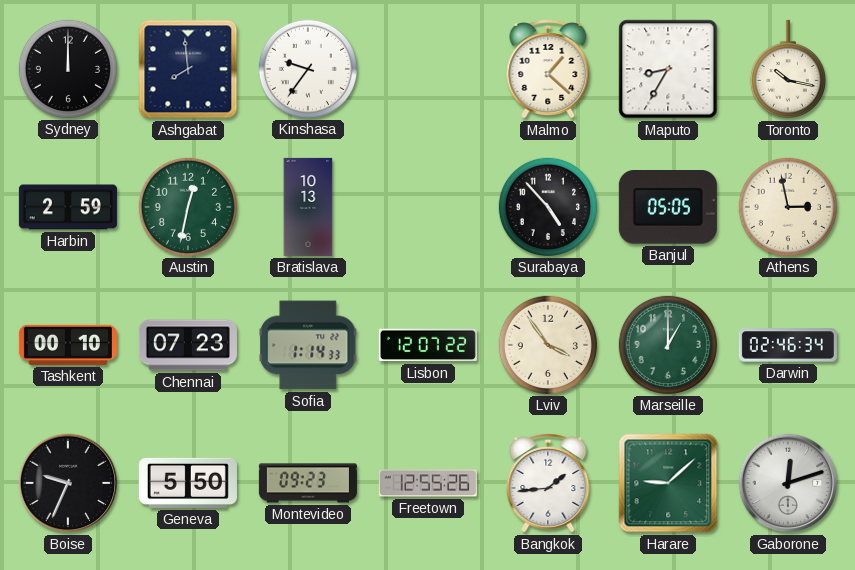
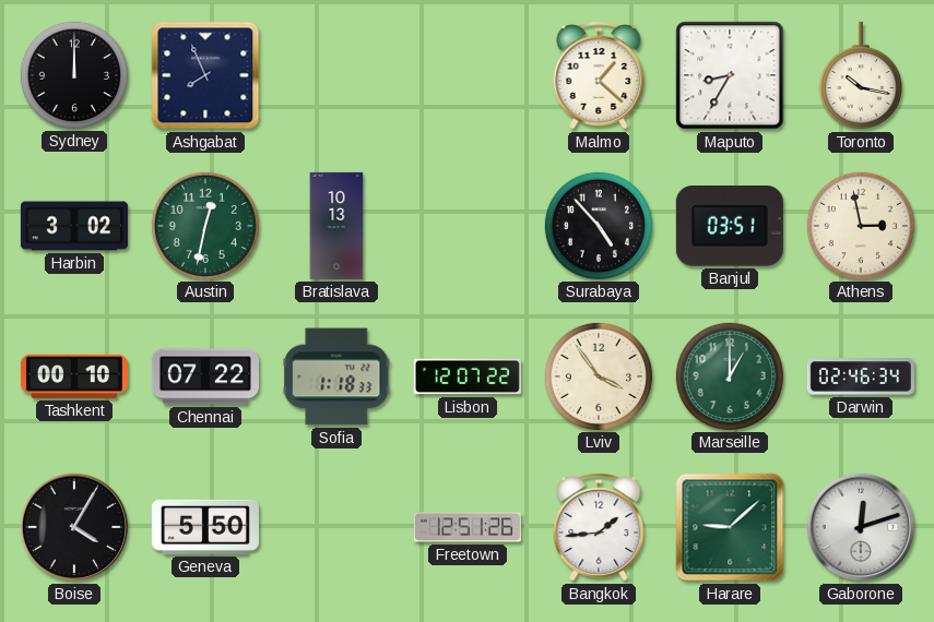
Ashgabat: 7:59 -> 7:56 (205, 75)
Kinshasa: 9:36 -> none (308, 69)
Harbin: 2:59 -> 3:02 (74, 226)
Banjul: 05:05 -> 03:51 (730, 226)
Chennai: 07:23 -> 07:22 (205, 376)
Sofia: 1:14 -> 1:18 (336, 376)
Boise: 9:34 -> 4:05 (74, 527)
Montevideo: 09:23 -> none (308, 483)
Freetown: 12:55 -> 12:51 (468, 527)
